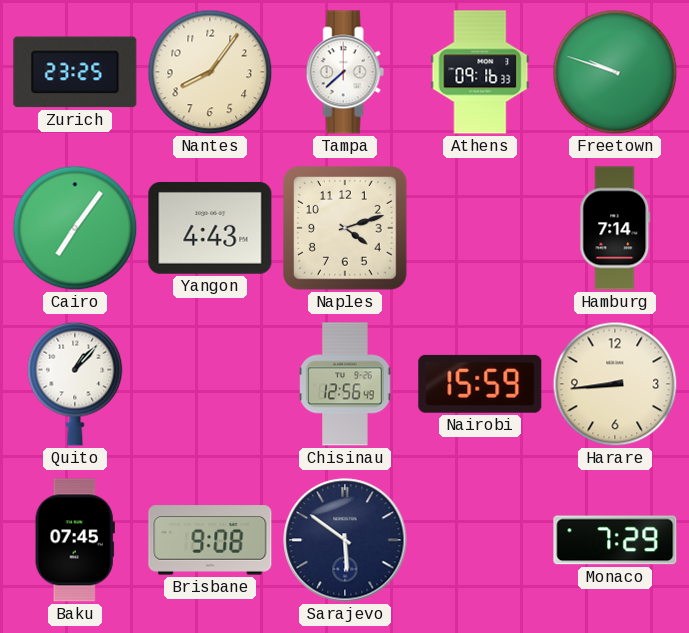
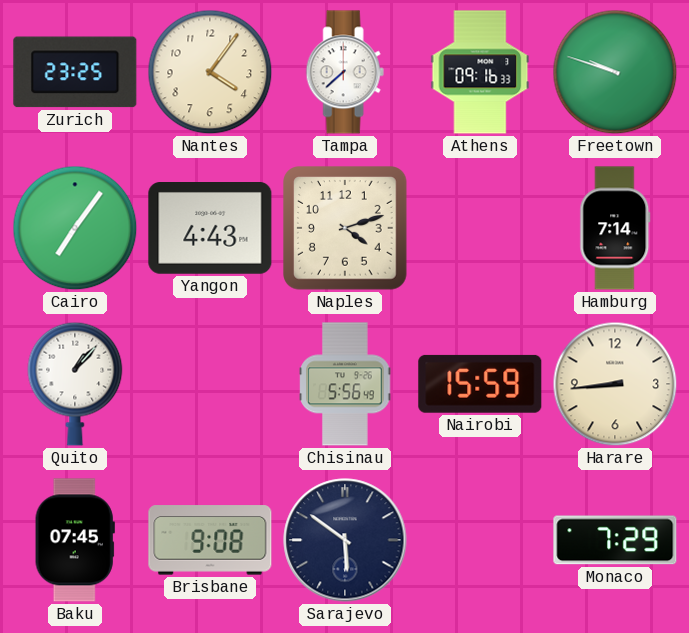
Nantes: 8:06 -> 4:06 (210, 72)
Chisinau: 12:56 -> 5:56 (345, 384)
